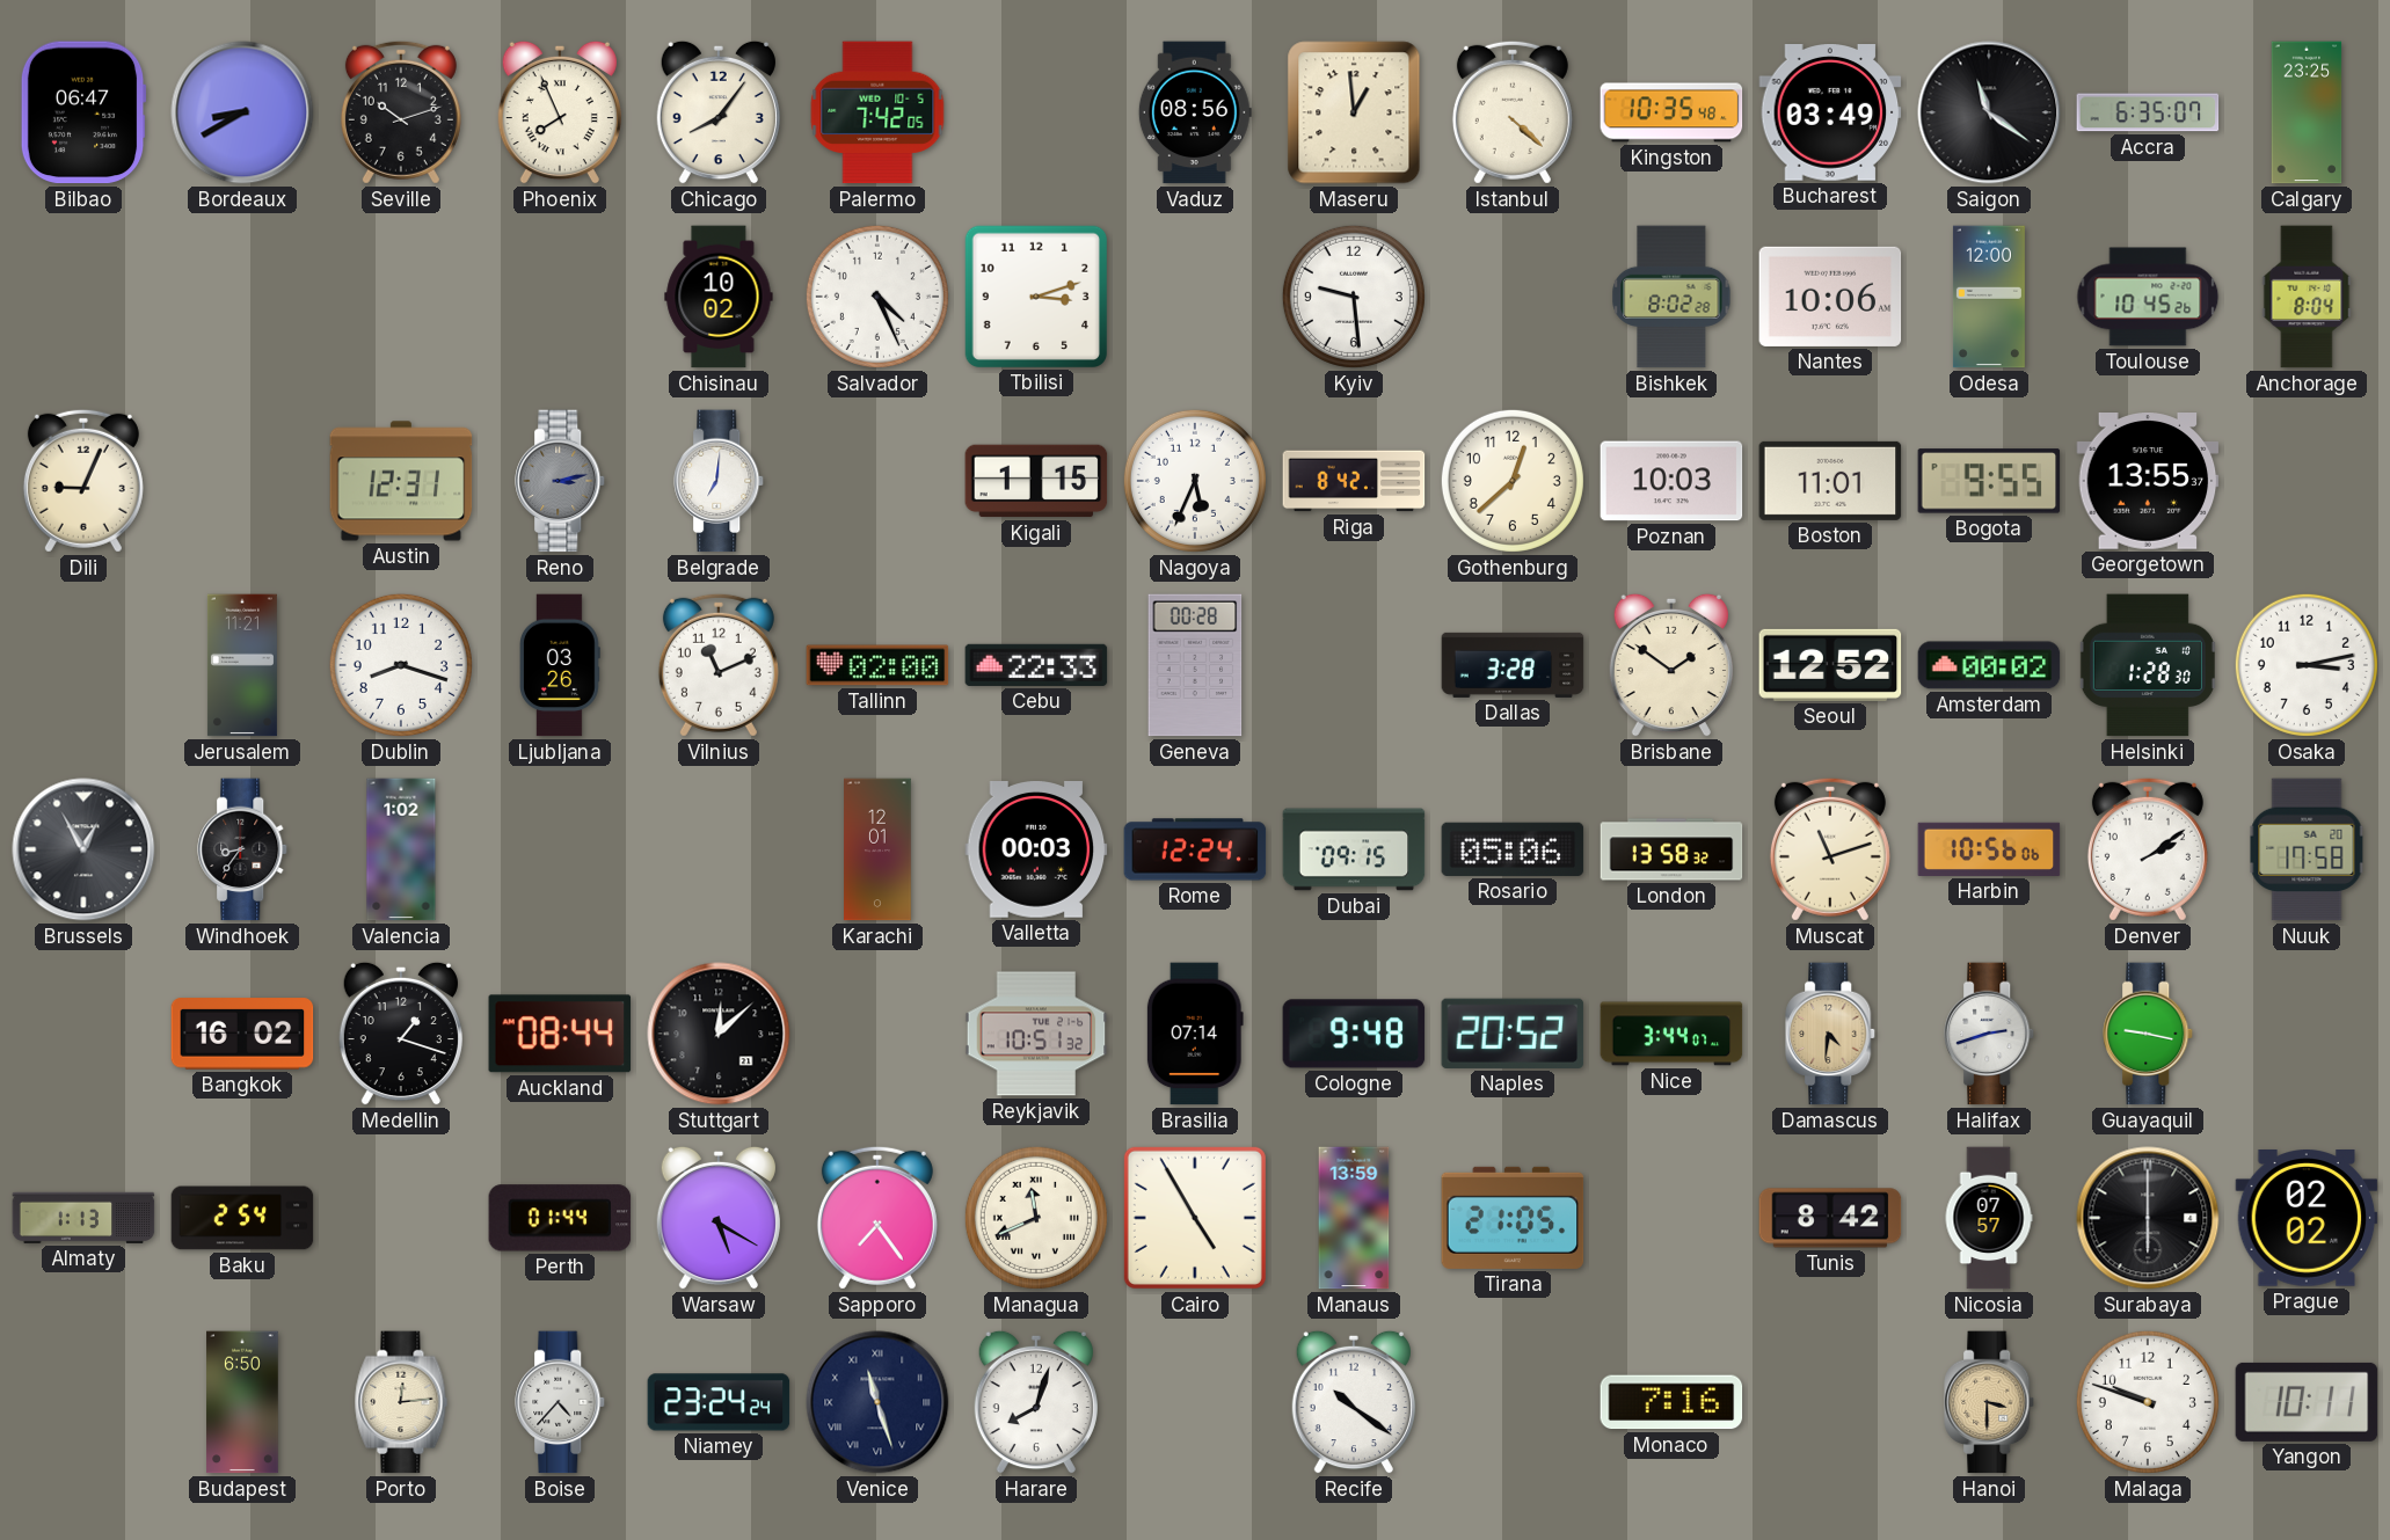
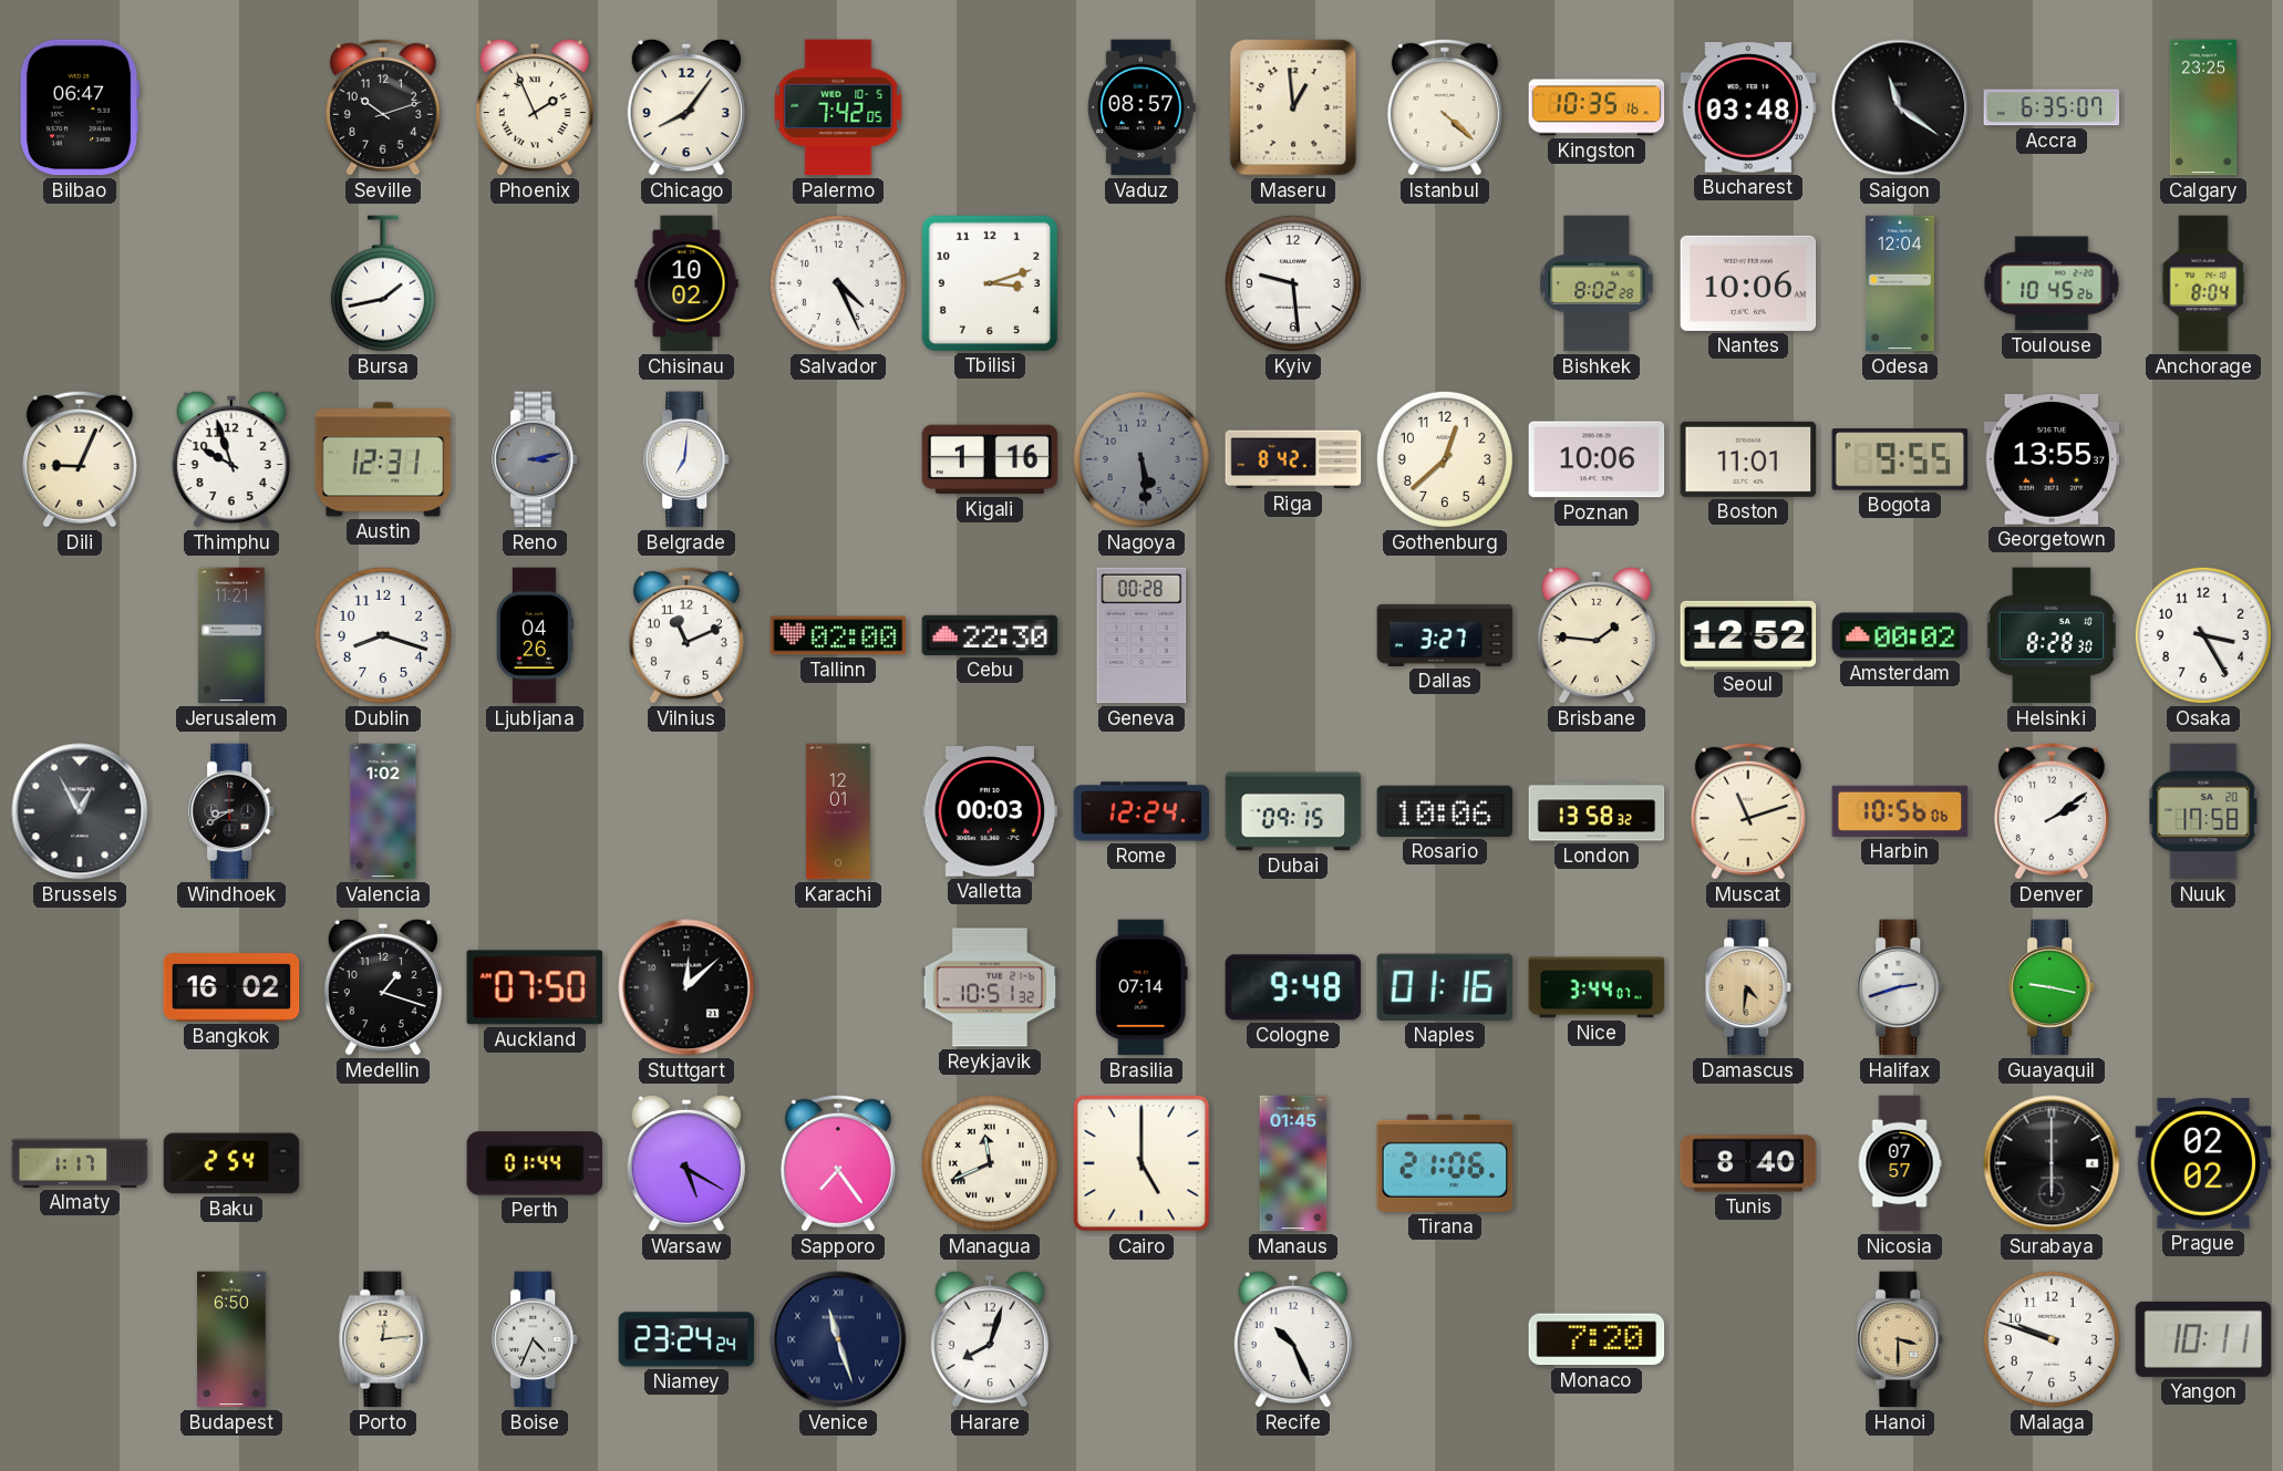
Bordeaux: 8:40 -> none (242, 112)
Phoenix: 7:56 -> 1:56 (535, 107)
Vaduz: 08:56 -> 08:57 (1141, 107)
Kingston: 10:35:48 -> 10:35:16 (1597, 107)
Bucharest: 03:49 -> 03:48 (1748, 108)
Bursa: none -> 1:43 (383, 283)
Odesa: 12:00 -> 12:04 (1900, 283)
Thimphu: none -> 9:57 (231, 459)
Kigali: 1:15 -> 1:16 (990, 459)
Nagoya: 5:34 -> 5:29 (1141, 459)
Nagoya dial: white -> grey (1141, 459)
Poznan: 10:03 -> 10:06 (1597, 459)
Ljubljana: 03:26 -> 04:26 (536, 635)
Cebu: 22:33 -> 22:30 (990, 635)
Dallas: 3:28 -> 3:27 (1445, 635)
Brisbane: 1:51 -> 1:46 (1597, 635)
Helsinki: 1:28 -> 8:28 (2052, 635)
Osaka: 3:13 -> 3:25 (2203, 635)
Windhoek: 8:36 -> 8:40 (233, 811)
Rosario: 05:06 -> 10:06 (1445, 811)
Auckland: 08:44 -> 07:50 (535, 987)
Naples: 20:52 -> 01:16 (1445, 987)
Almaty: 1:13 -> 1:17 (80, 1163)
Cairo: 4:55 -> 5:00 (1141, 1163)
Manaus: 13:59 -> 01:45 (1293, 1163)
Tirana: 21:05 -> 21:06 (1445, 1163)
Tunis: 8:42 -> 8:40 (1748, 1163)
Boise: 4:37 -> 4:34 (536, 1339)
Recife: 10:21 -> 10:26 (1293, 1339)
Monaco: 7:16 -> 7:20 (1597, 1339)
